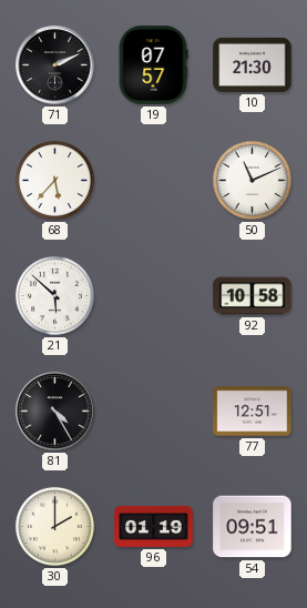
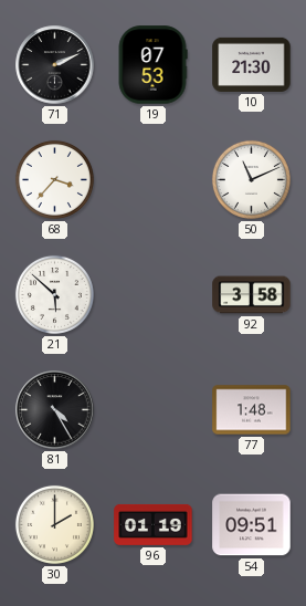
19: 07:57 -> 07:53 (152, 65)
68: 5:37 -> 3:37 (54, 179)
92: 10:58 -> 3:58 (252, 295)
77: 12:51 -> 1:48 (252, 410)
